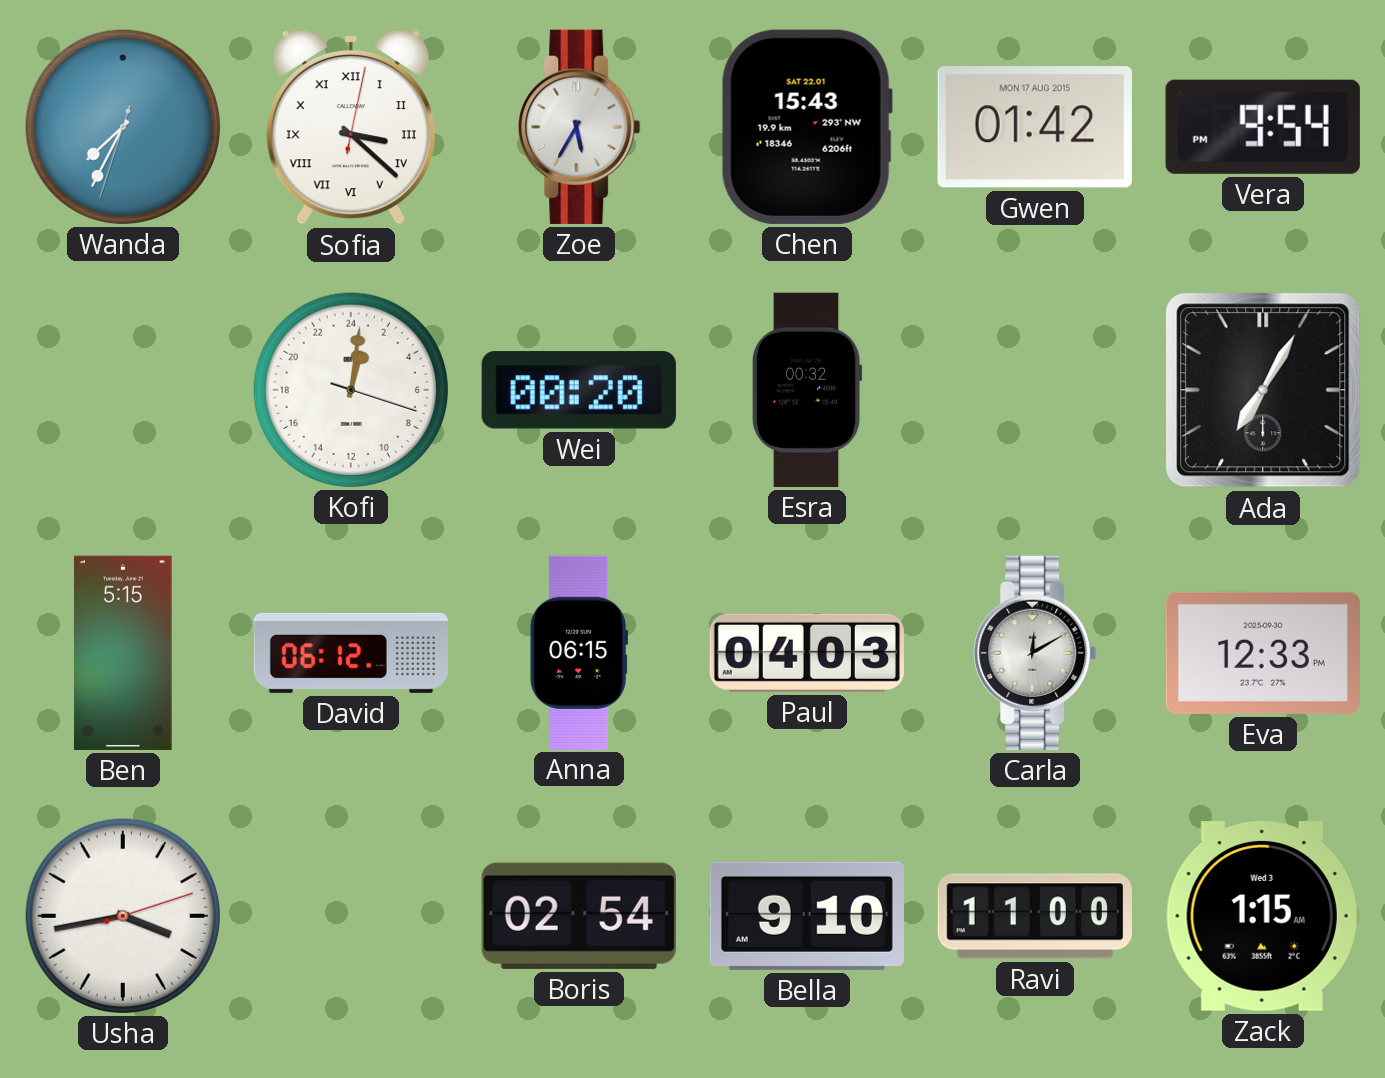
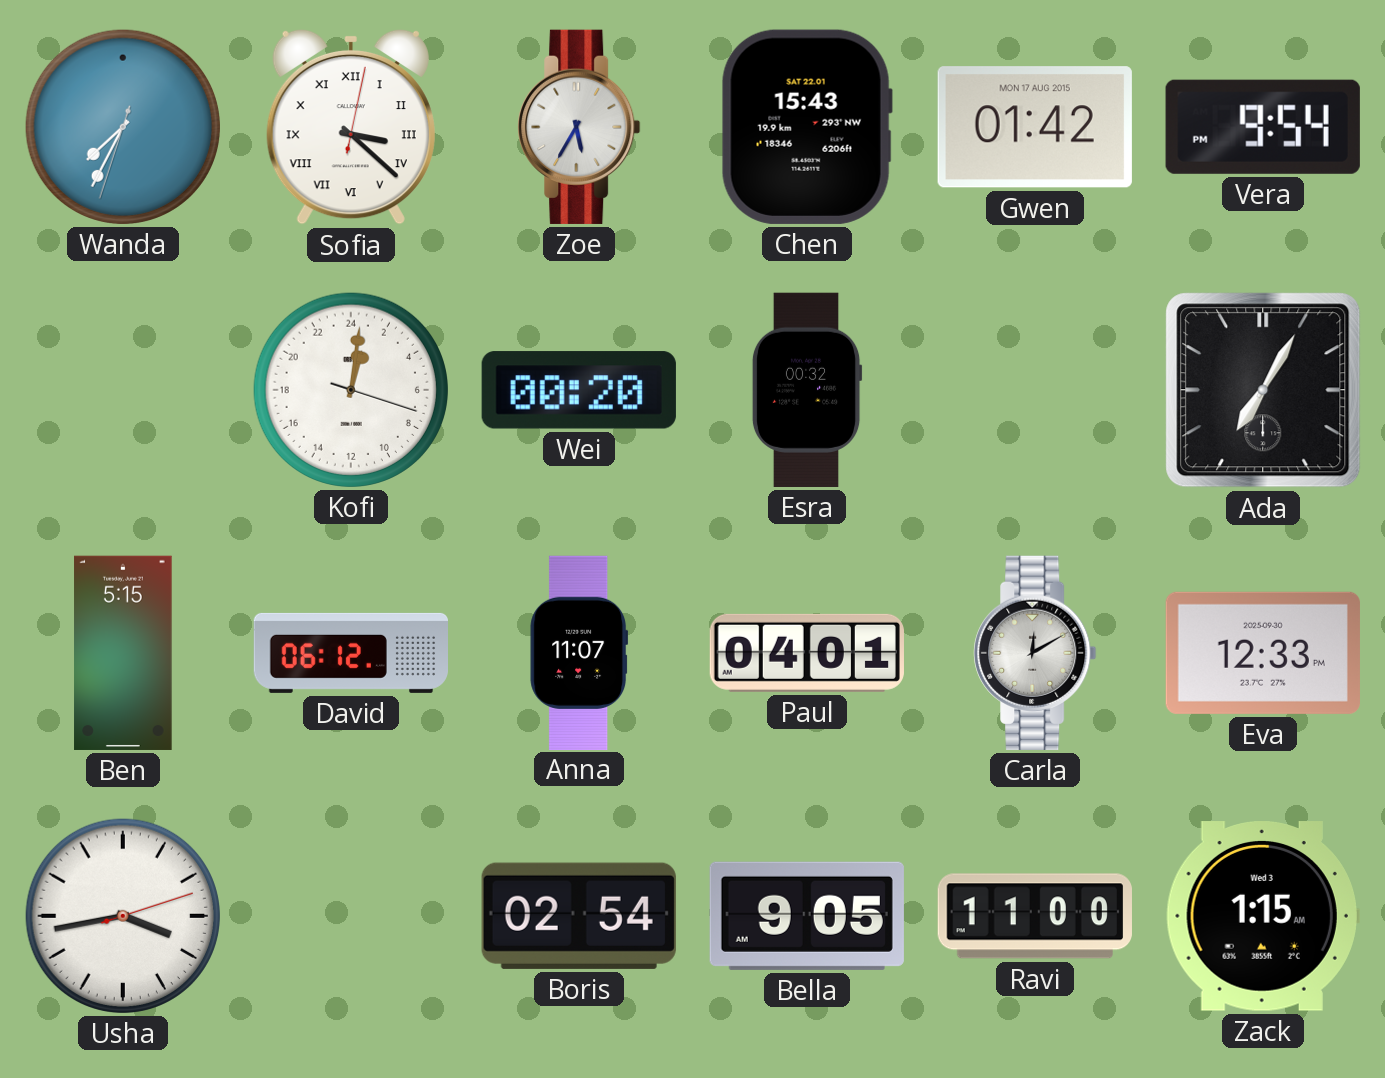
Anna: 06:15 -> 11:07 (579, 652)
Paul: 04:03 -> 04:01 (807, 653)
Bella: 9:10 -> 9:05 (807, 916)
